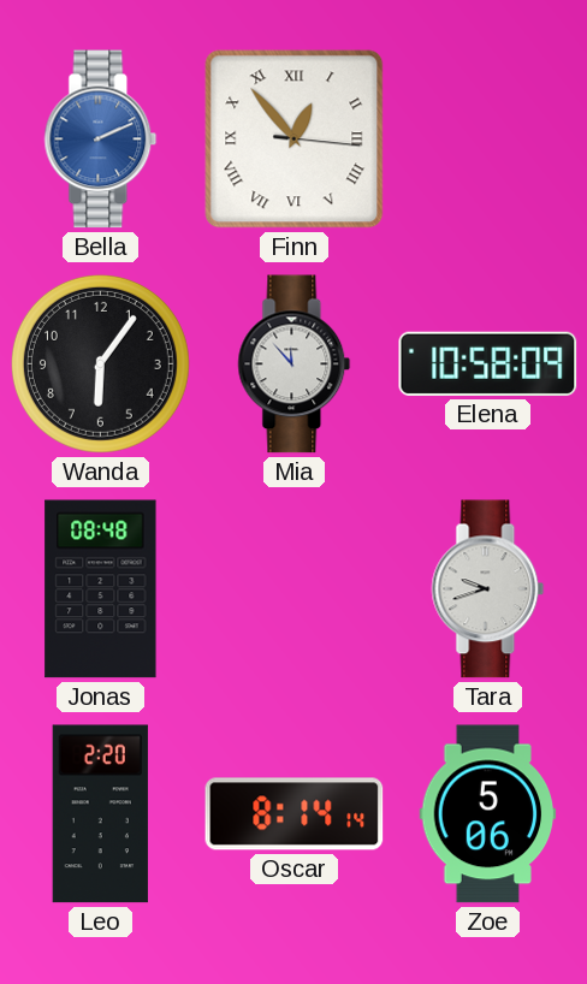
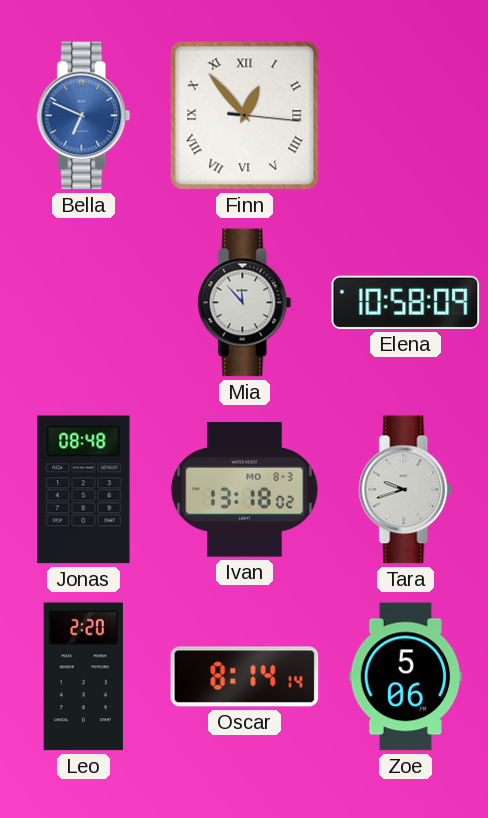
Bella: 2:11 -> 6:49 (84, 116)
Wanda: 6:06 -> none (100, 363)
Ivan: none -> 13:18 (245, 490)
